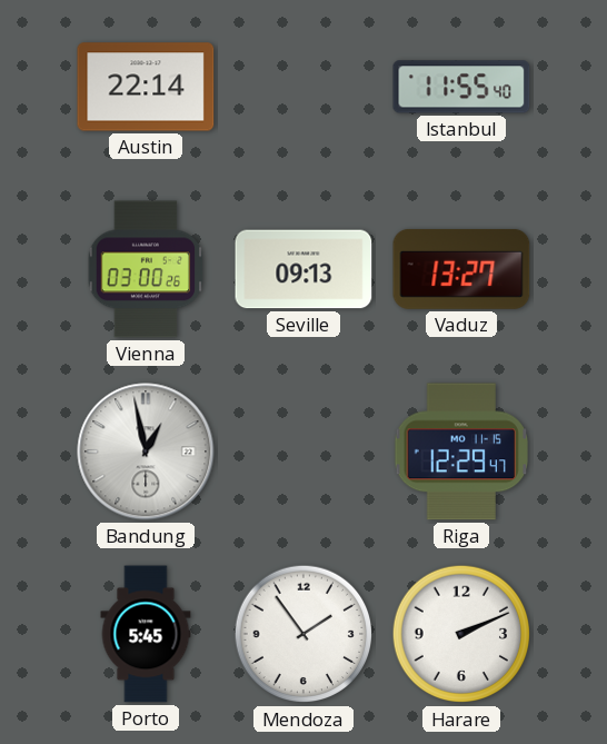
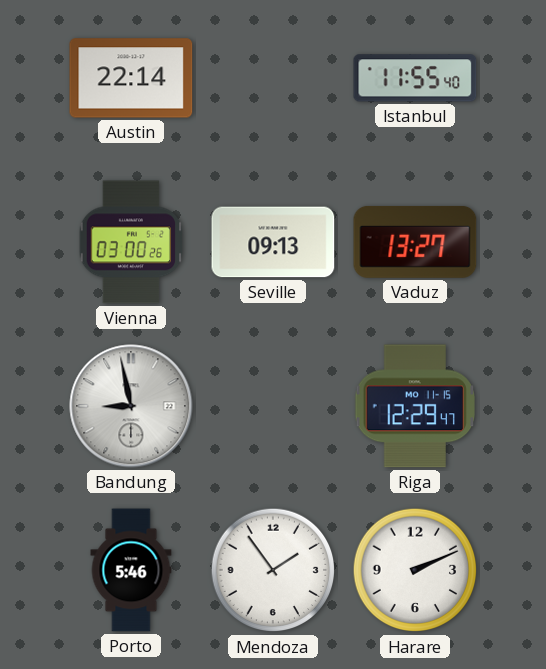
Bandung: 12:58 -> 8:58 (131, 406)
Porto: 5:45 -> 5:46 (131, 570)
